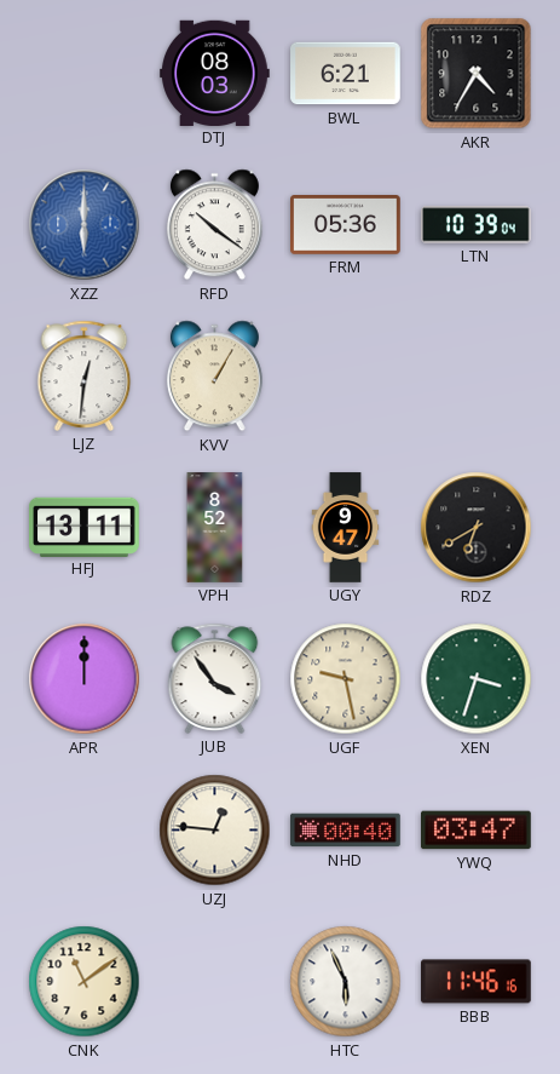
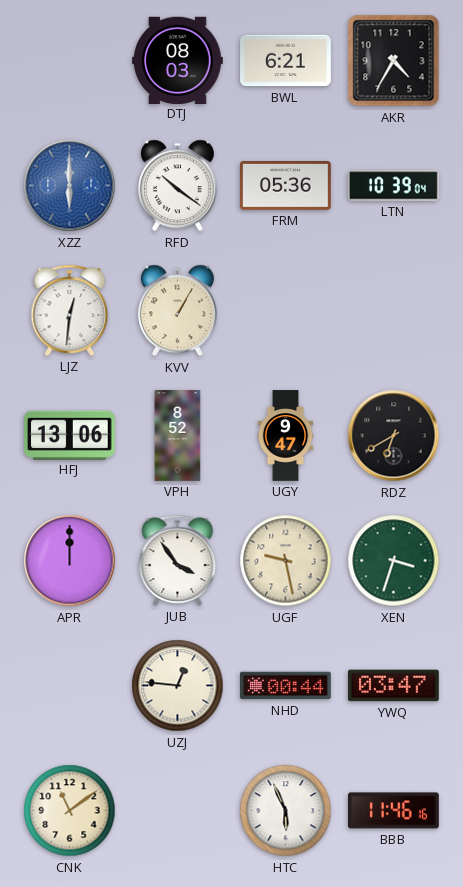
HFJ: 13:11 -> 13:06 (70, 435)
NHD: 00:40 -> 00:44 (286, 686)
